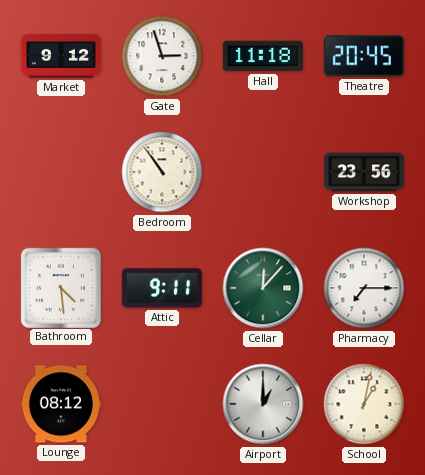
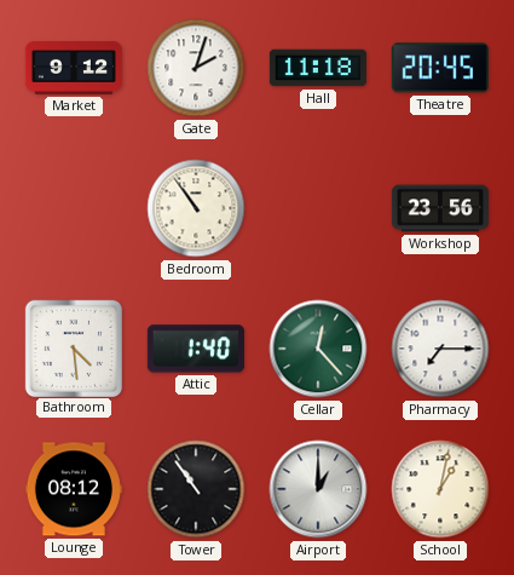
Gate: 2:57 -> 2:03 (196, 68)
Attic: 9:11 -> 1:40 (196, 349)
Cellar: 12:07 -> 12:23 (318, 349)
Tower: none -> 10:54 (196, 489)
